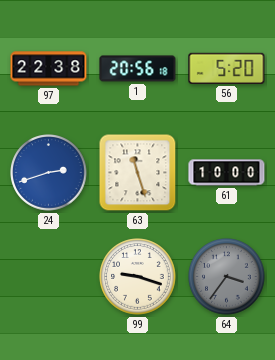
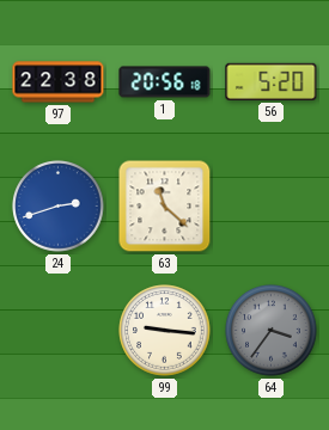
63: 11:27 -> 11:22 (165, 207)
61: 10:00 -> none (227, 173)
99: 9:18 -> 9:16 (165, 331)
